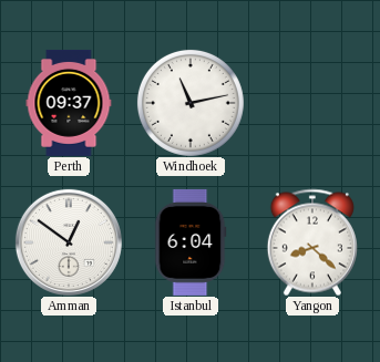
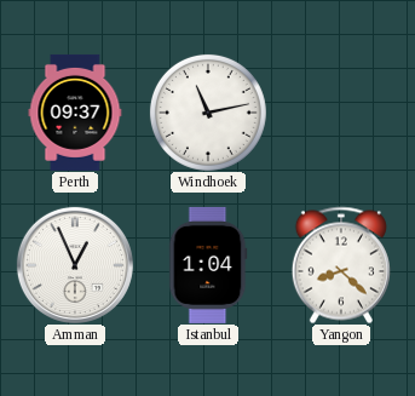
Amman: 12:51 -> 12:56 (75, 265)
Istanbul: 6:04 -> 1:04 (208, 265)
